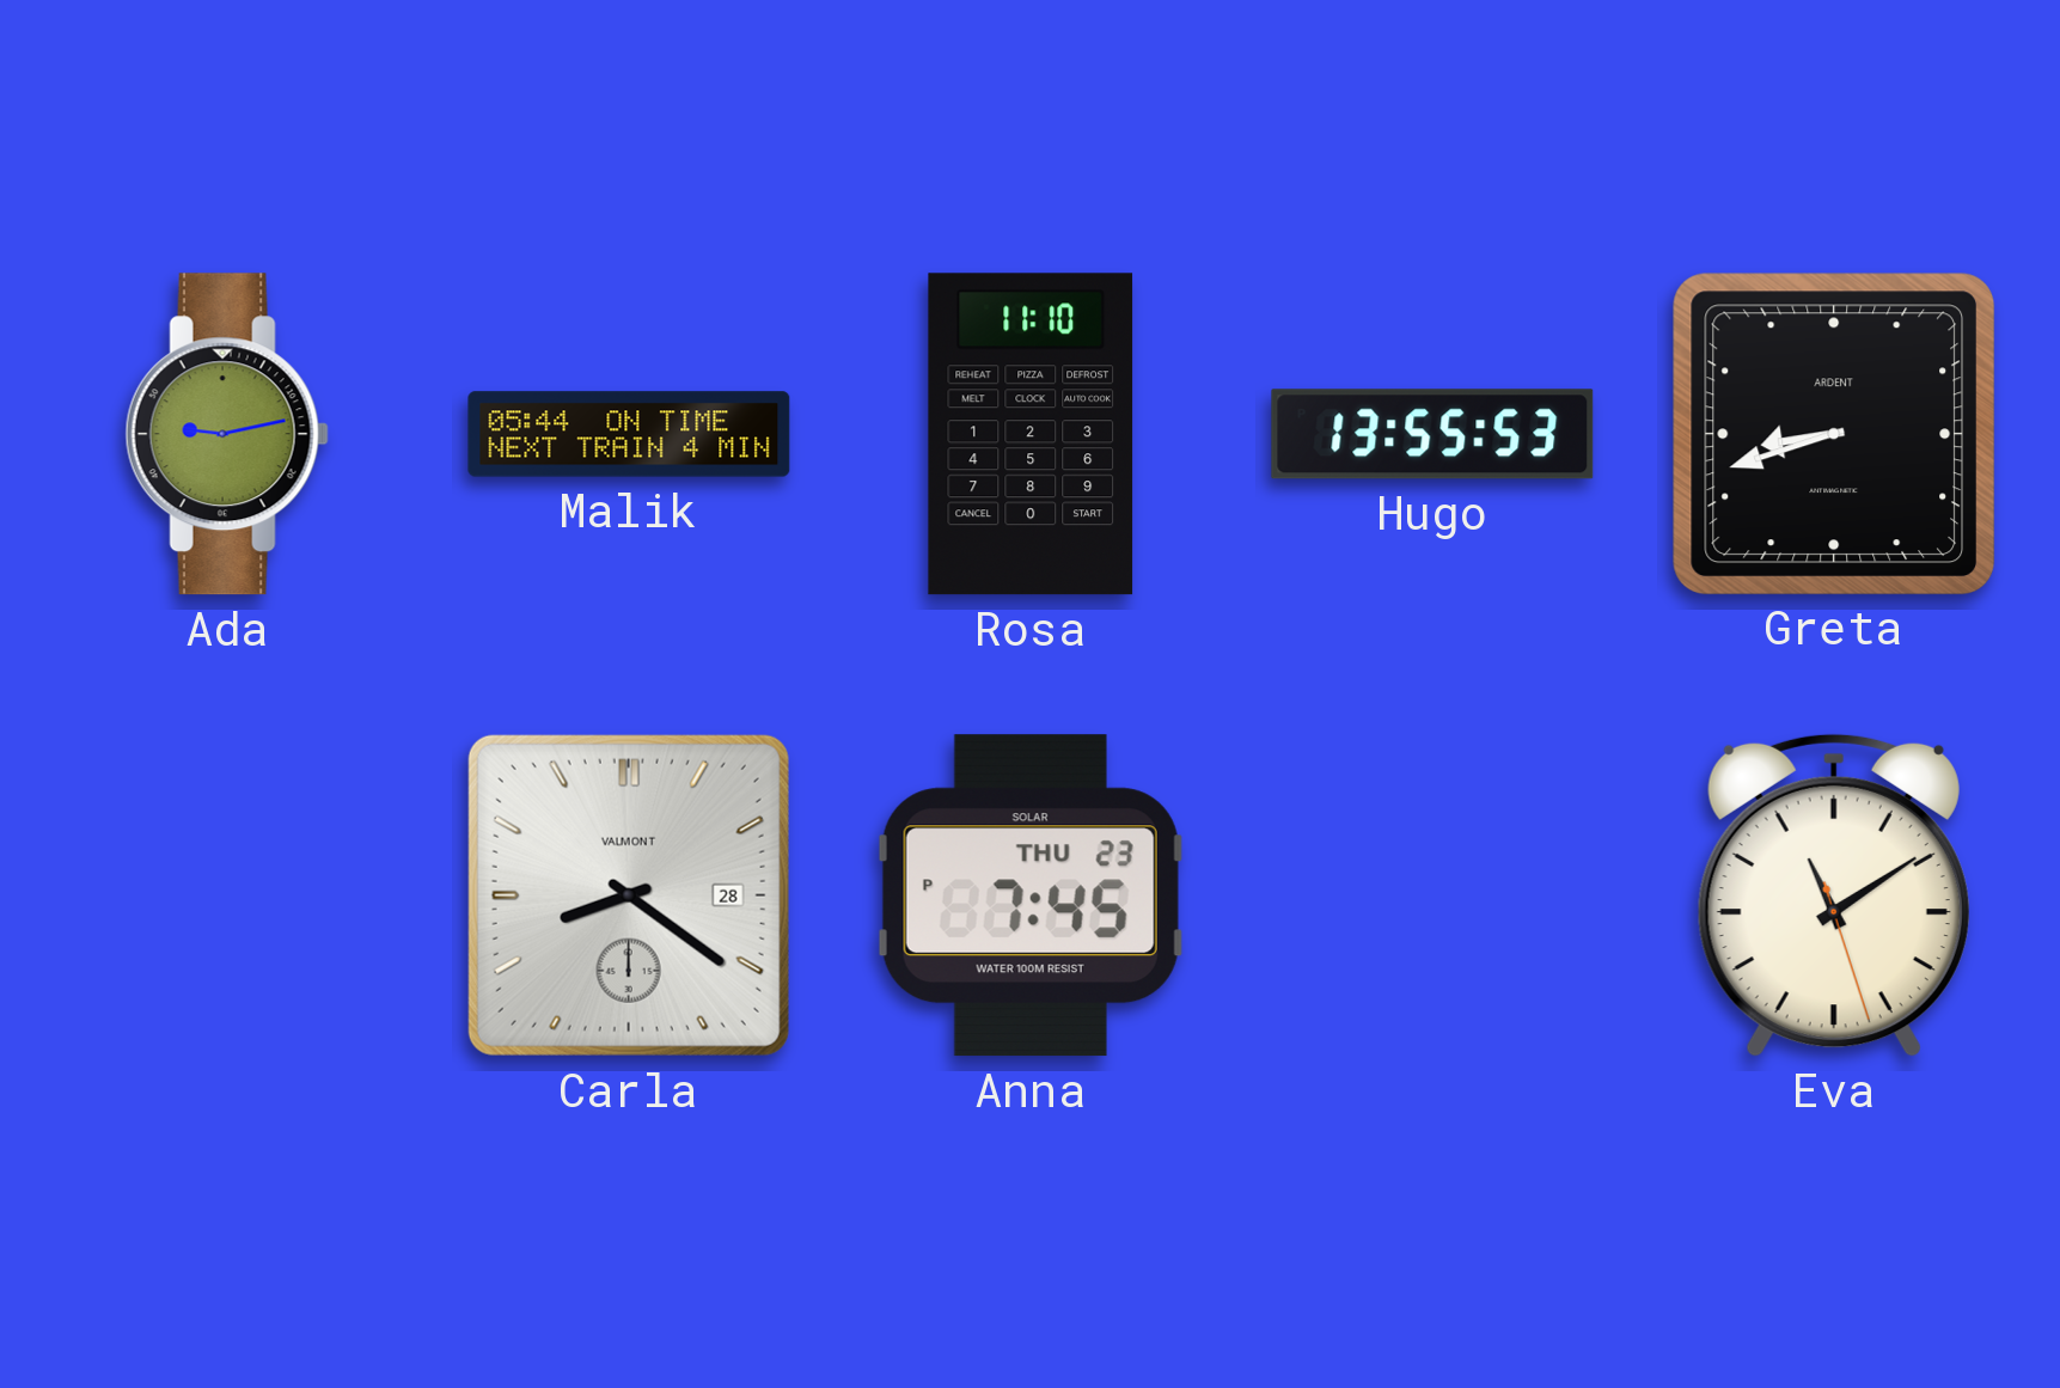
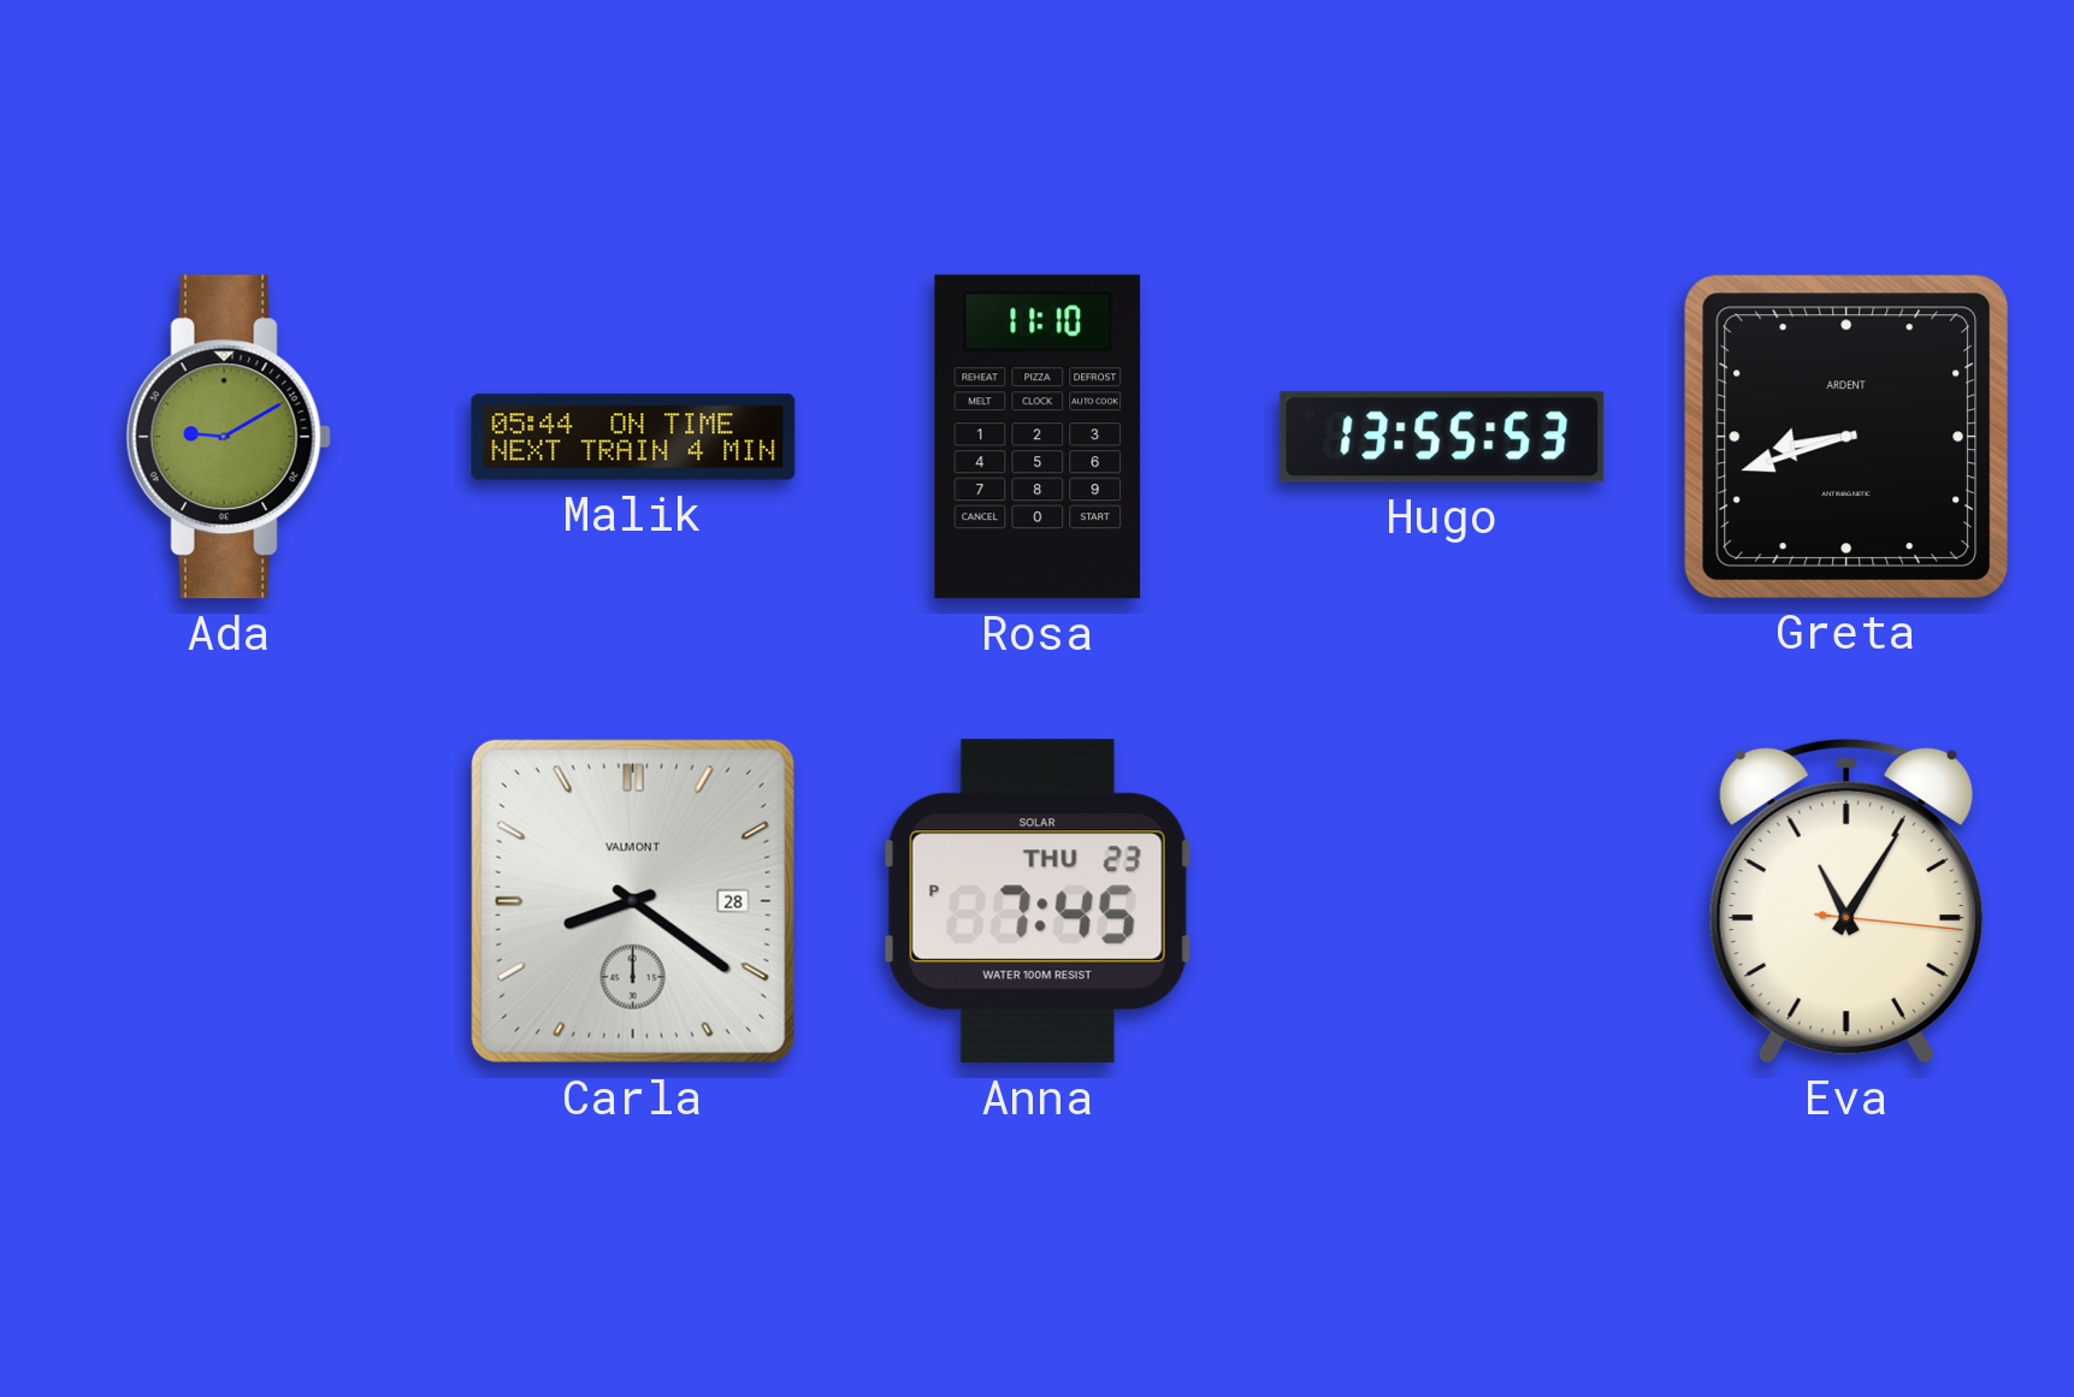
Ada: 9:13 -> 9:10 (229, 437)
Eva: 11:09 -> 11:05 (1846, 901)
